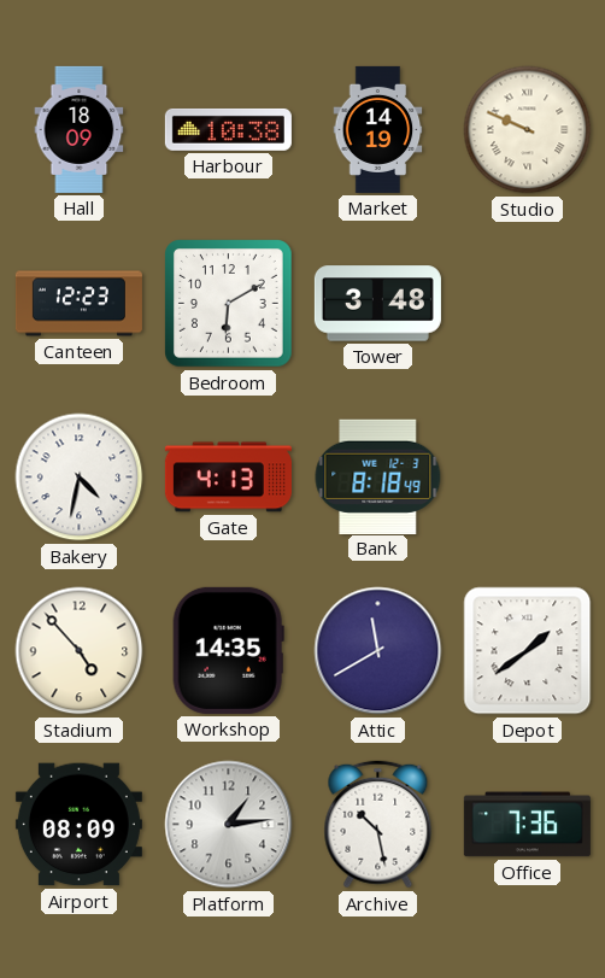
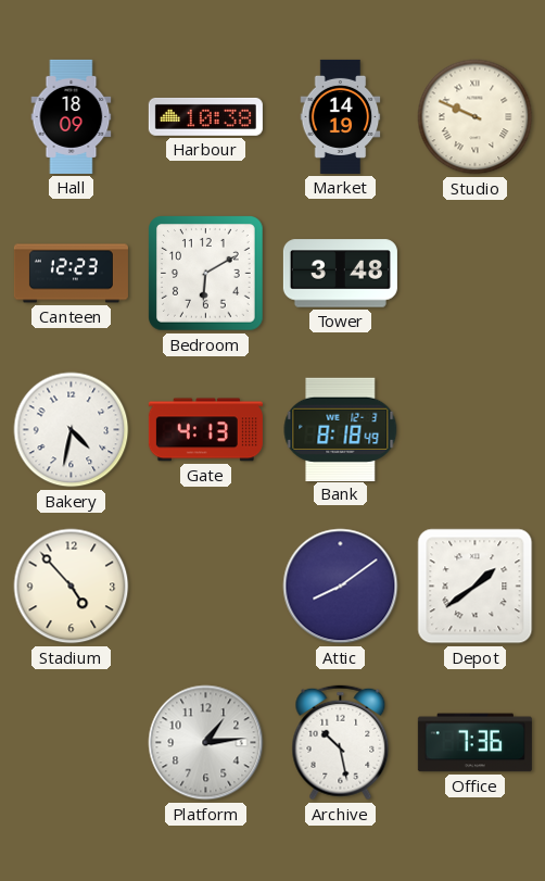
Workshop: 14:35 -> none (228, 650)
Attic: 11:40 -> 8:09 (341, 587)
Airport: 08:09 -> none (78, 825)
